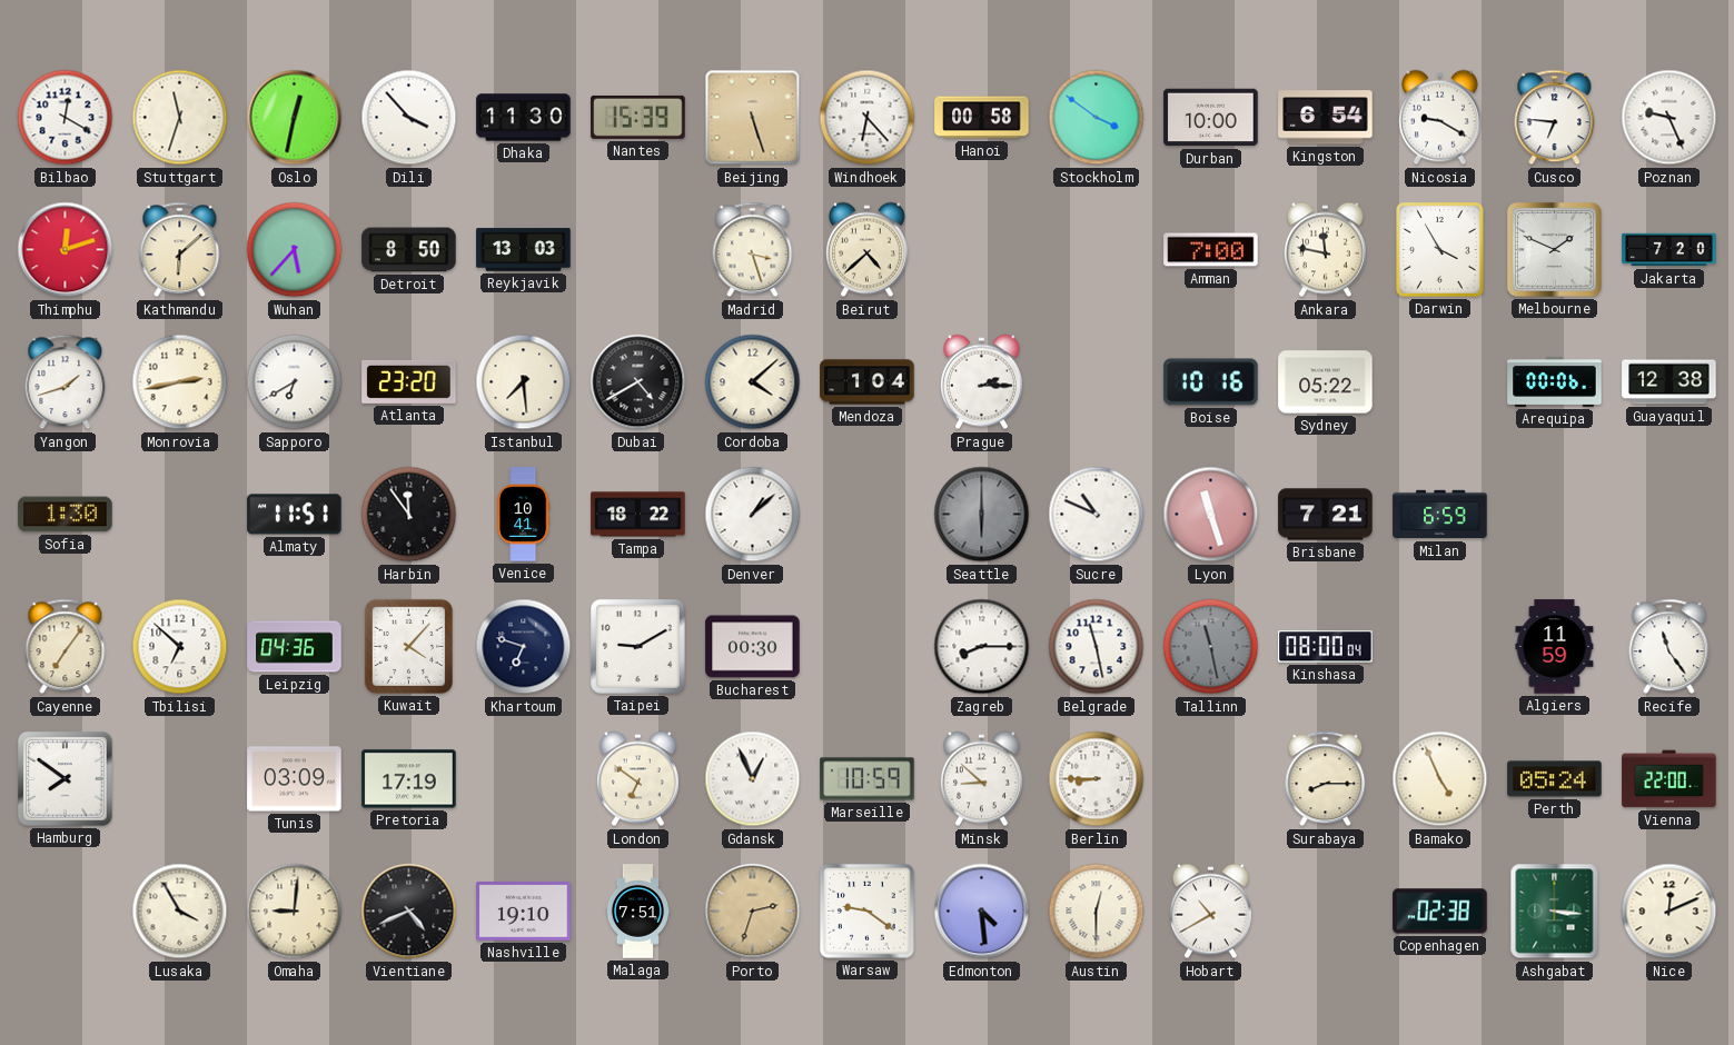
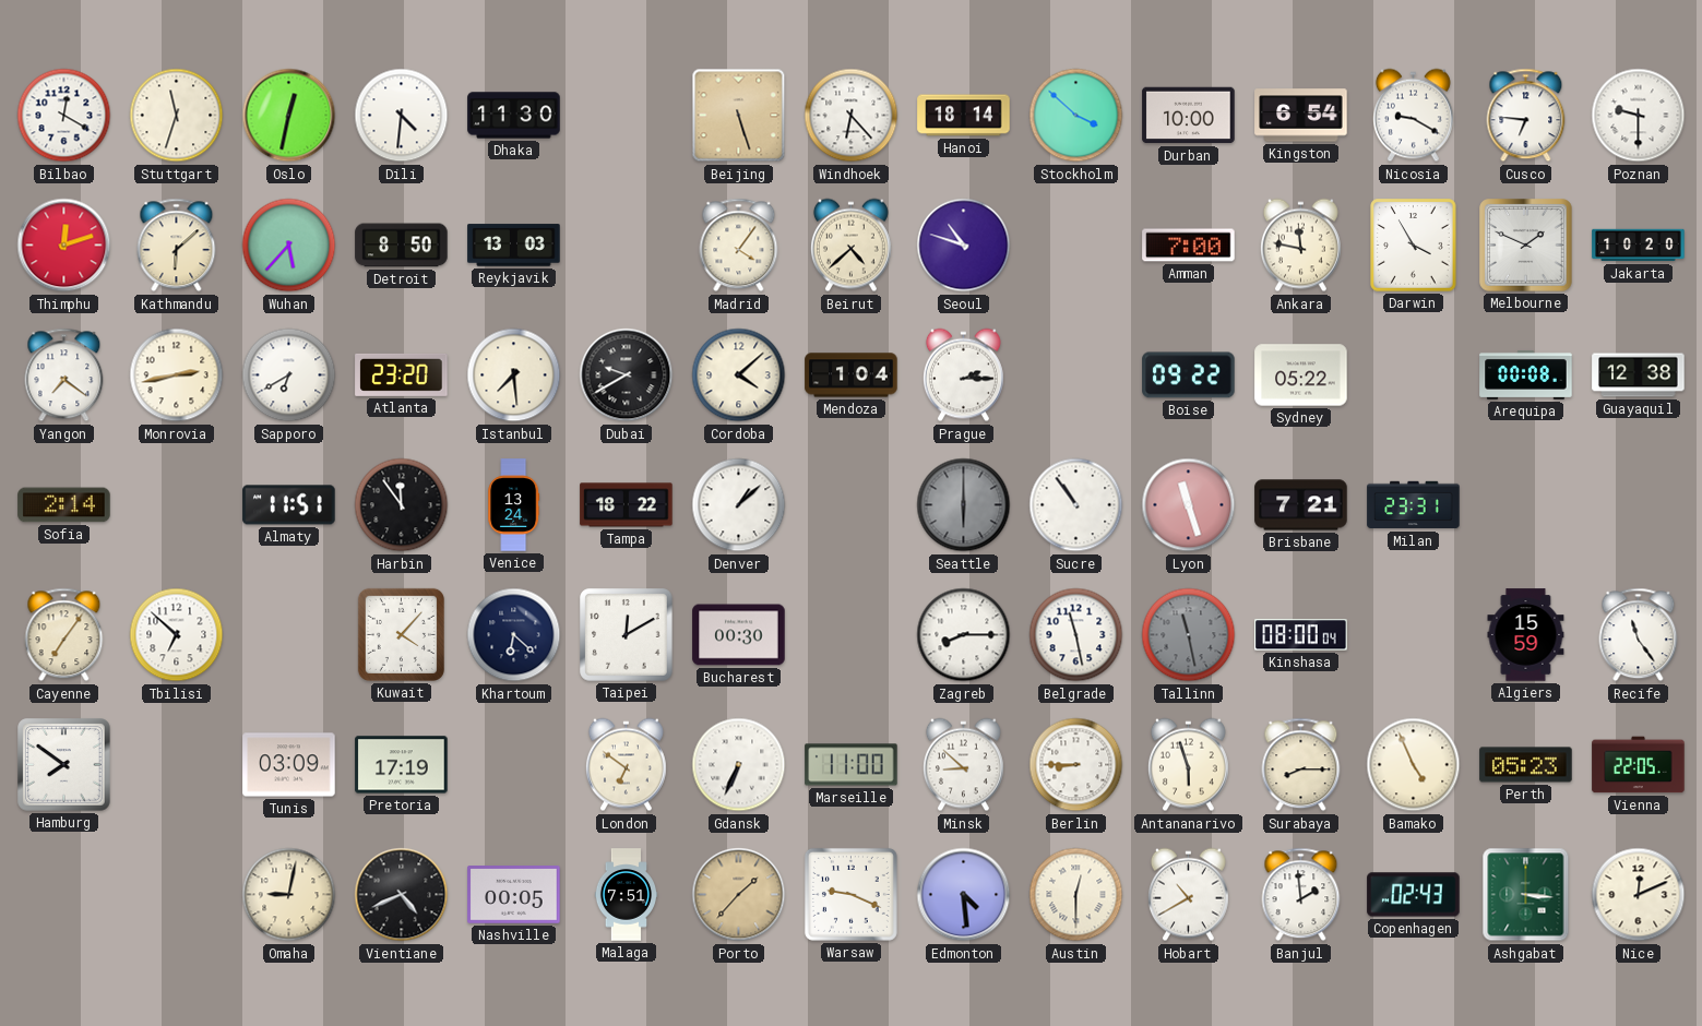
Dili: 3:53 -> 4:31 (402, 116)
Nantes: 15:39 -> none (638, 117)
Hanoi: 00:58 -> 18:14 (964, 116)
Stockholm: 3:51 -> 3:52 (1076, 116)
Poznan: 9:26 -> 9:30 (1639, 116)
Madrid: 3:27 -> 4:06 (739, 246)
Seoul: none -> 10:48 (964, 246)
Jakarta: 7:20 -> 10:20 (1639, 246)
Yangon: 1:42 -> 7:21 (64, 375)
Dubai: 4:40 -> 9:40 (627, 375)
Boise: 10:16 -> 09:22 (1189, 375)
Arequipa: 00:06 -> 00:08 (1526, 374)
Sofia: 1:30 -> 2:14 (64, 505)
Venice: 10:41 -> 13:24 (514, 505)
Sucre: 10:49 -> 10:54 (1076, 505)
Milan: 6:59 -> 23:31 (1414, 505)
Leipzig: 04:36 -> none (295, 647)
Khartoum: 6:48 -> 6:22 (514, 635)
Taipei: 9:10 -> 12:10 (627, 635)
Algiers: 11:59 -> 15:59 (1526, 635)
Gdansk: 12:56 -> 6:34 (739, 765)
Marseille: 10:59 -> 11:00 (852, 765)
Antananarivo: none -> 5:57 (1188, 765)
Perth: 05:24 -> 05:23 (1526, 765)
Vienna: 22:00 -> 22:05 (1639, 765)
Lusaka: 3:55 -> none (180, 912)
Omaha: 9:01 -> 9:02 (289, 895)
Nashville: 19:10 -> 00:05 (514, 895)
Porto: 2:33 -> 1:37 (739, 895)
Warsaw: 9:21 -> 9:19 (850, 894)
Banjul: none -> 1:59 (1301, 895)
Copenhagen: 02:38 -> 02:43 (1414, 895)
